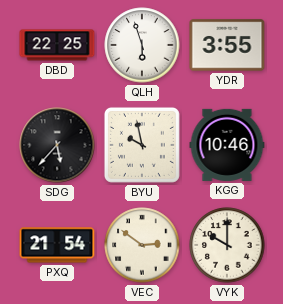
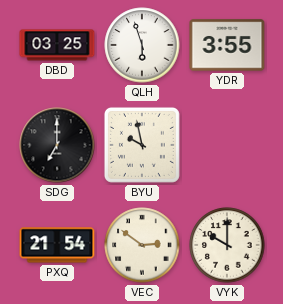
DBD: 22:25 -> 03:25 (57, 45)
SDG: 5:37 -> 7:00 (57, 145)
KGG: 10:46 -> none (227, 145)
